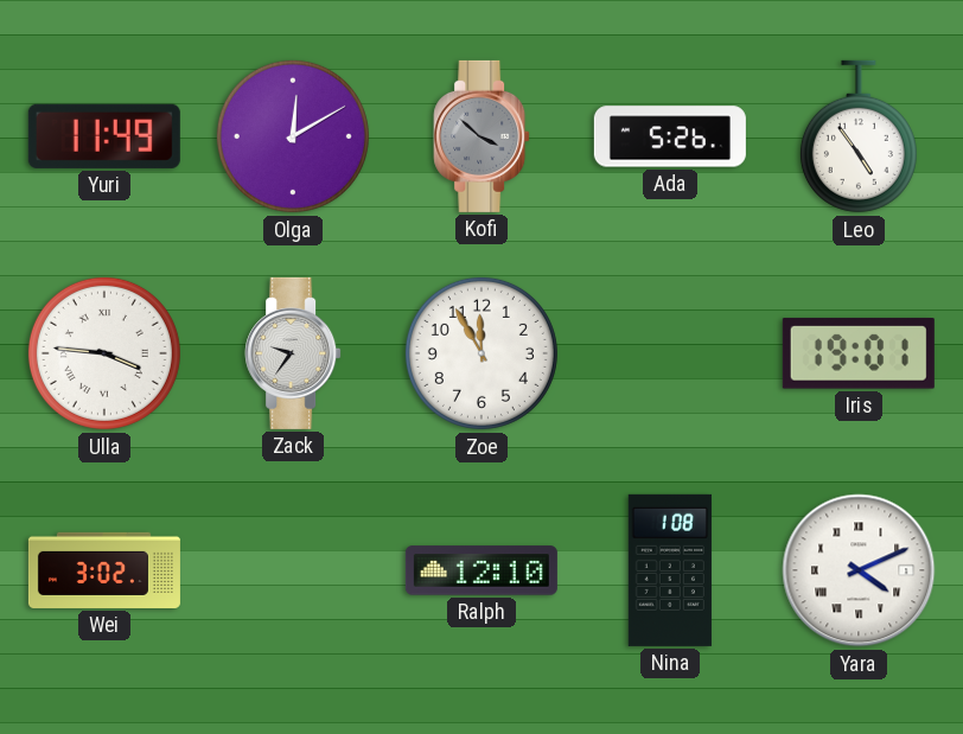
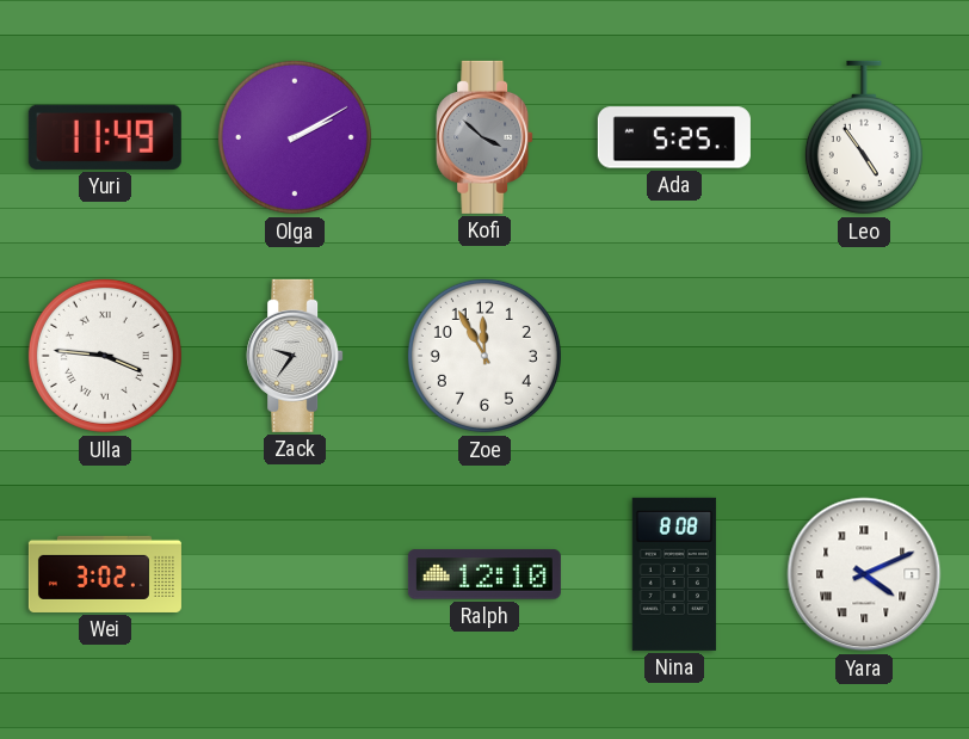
Olga: 12:10 -> 2:10 (295, 137)
Ada: 5:26 -> 5:25 (674, 137)
Iris: 19:01 -> none (859, 353)
Nina: 1:08 -> 8:08 (674, 574)
